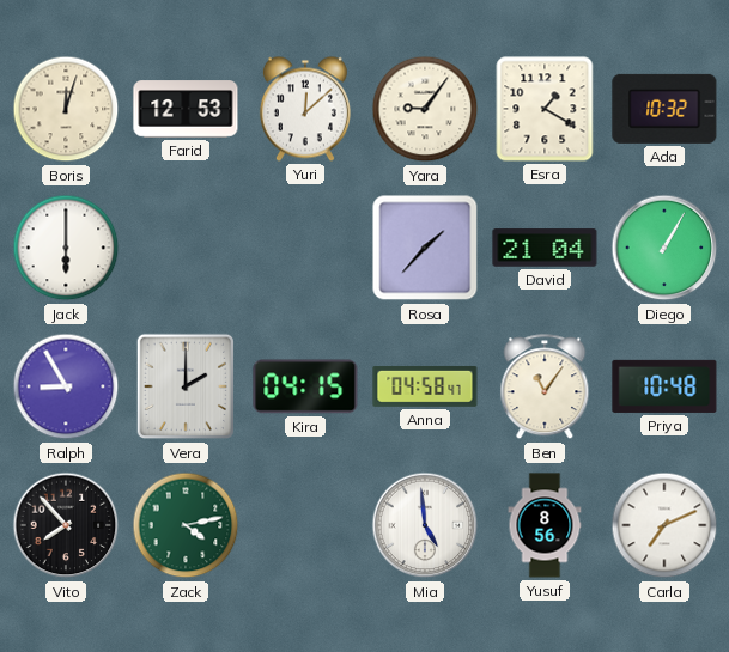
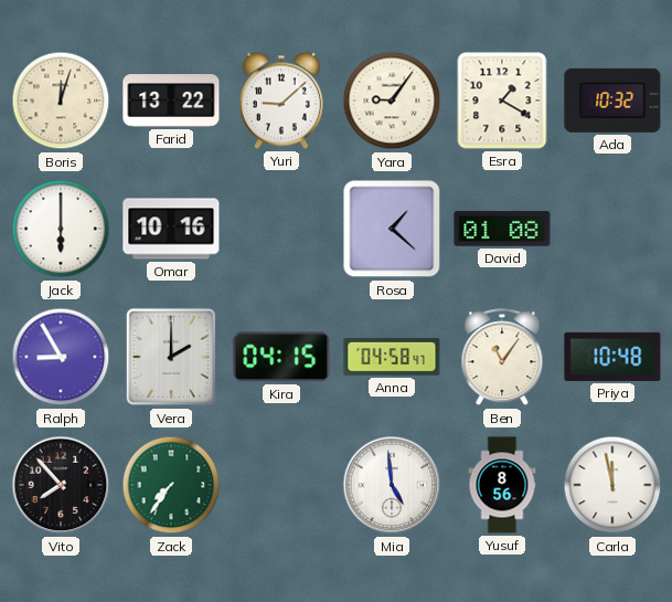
Farid: 12:53 -> 13:22 (171, 101)
Yuri: 12:08 -> 9:08 (281, 101)
Omar: none -> 10:16 (171, 229)
Rosa: 1:37 -> 1:22 (392, 229)
David: 21:04 -> 01:08 (502, 229)
Diego: 1:05 -> none (664, 248)
Zack: 4:13 -> 7:36 (171, 485)
Carla: 7:11 -> 11:58 (612, 485)
